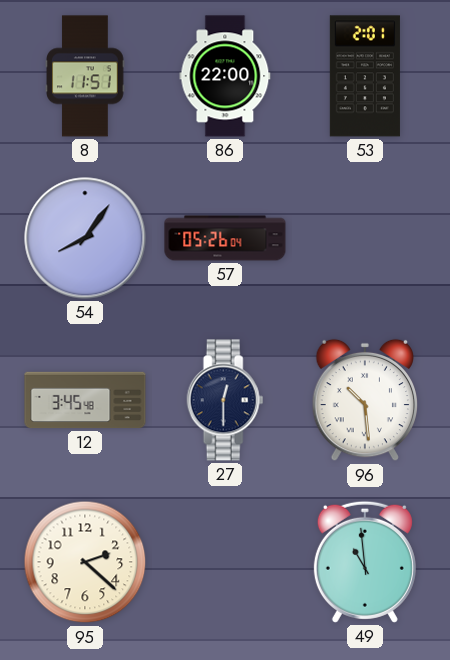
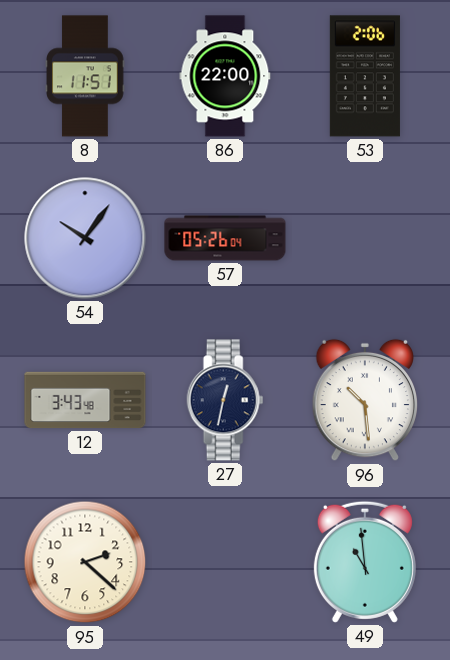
53: 2:01 -> 2:06 (365, 76)
54: 8:06 -> 10:06 (85, 238)
12: 3:45 -> 3:43 (85, 400)
27: 12:30 -> 12:32 (225, 400)
